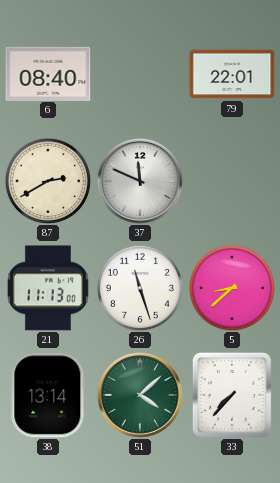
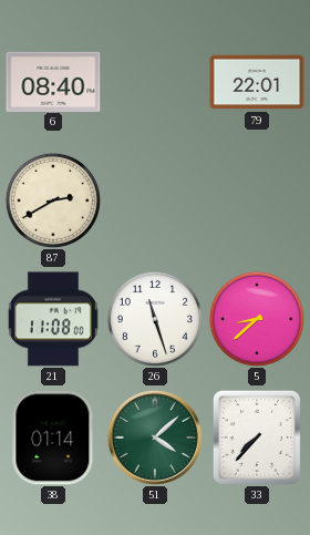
37: 11:49 -> none (140, 181)
21: 11:13 -> 11:08 (53, 319)
38: 13:14 -> 01:14 (53, 438)
